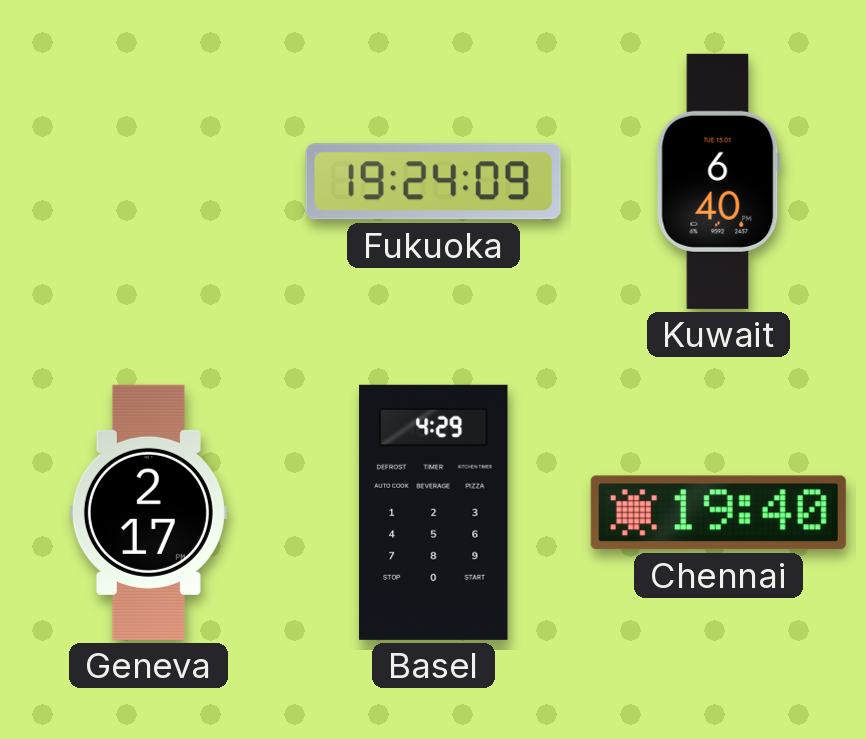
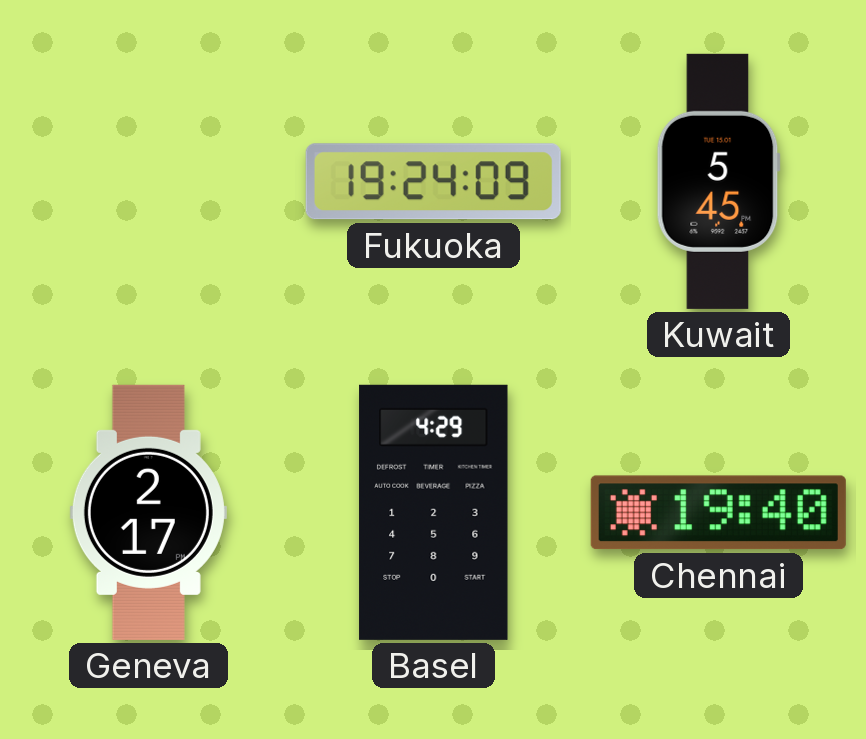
Kuwait: 6:40 -> 5:45 (718, 181)
